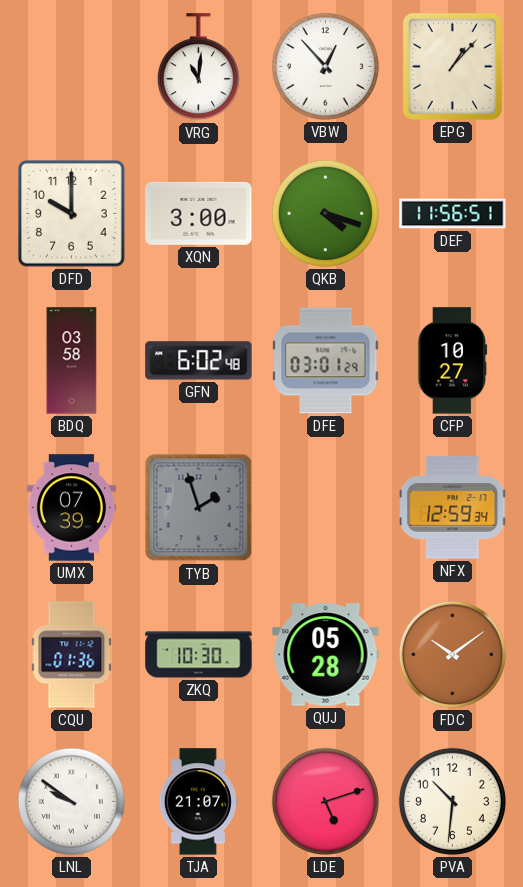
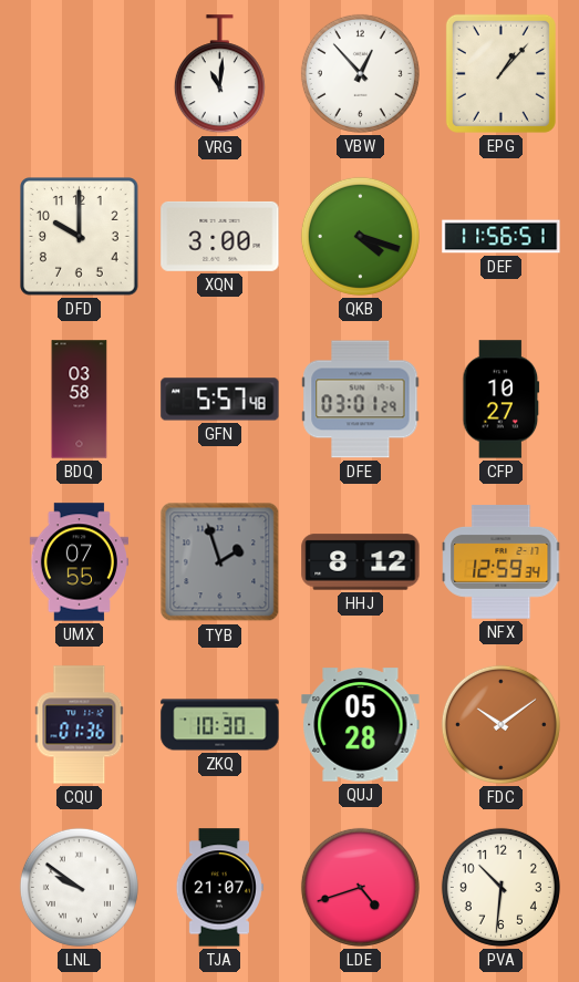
GFN: 6:02 -> 5:57 (220, 400)
UMX: 07:39 -> 07:55 (79, 562)
HHJ: none -> 8:12 (361, 562)
LDE: 5:12 -> 4:42 (360, 887)
